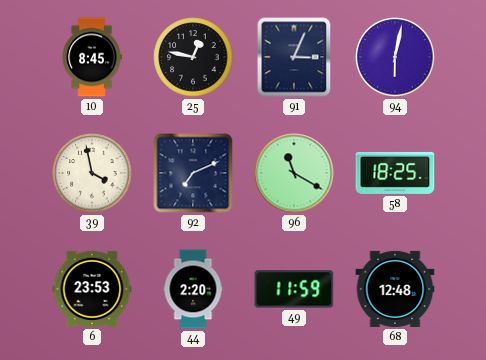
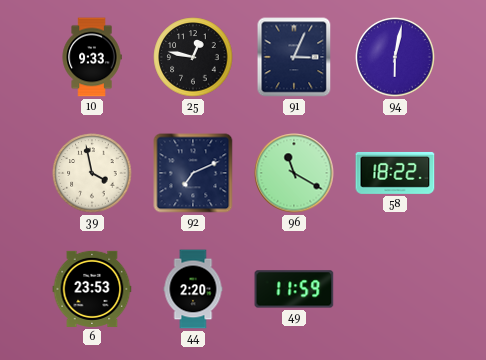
10: 8:45 -> 9:33 (92, 57)
58: 18:25 -> 18:22 (395, 173)
68: 12:48 -> none (395, 289)
